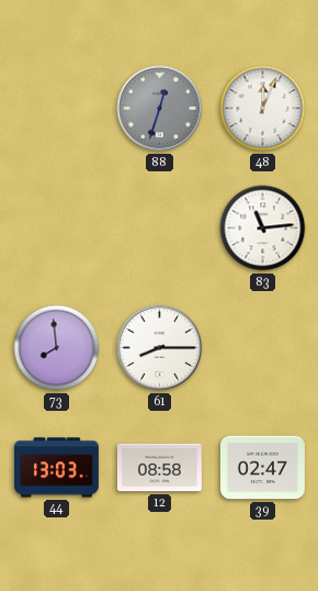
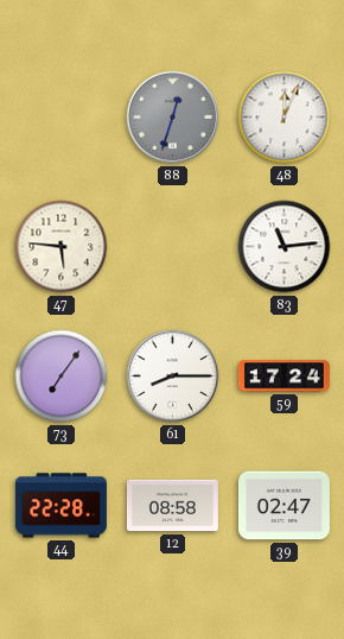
47: none -> 5:46 (62, 247)
73: 7:59 -> 7:06 (62, 377)
59: none -> 17:24 (284, 377)
44: 13:03 -> 22:28 (60, 506)
